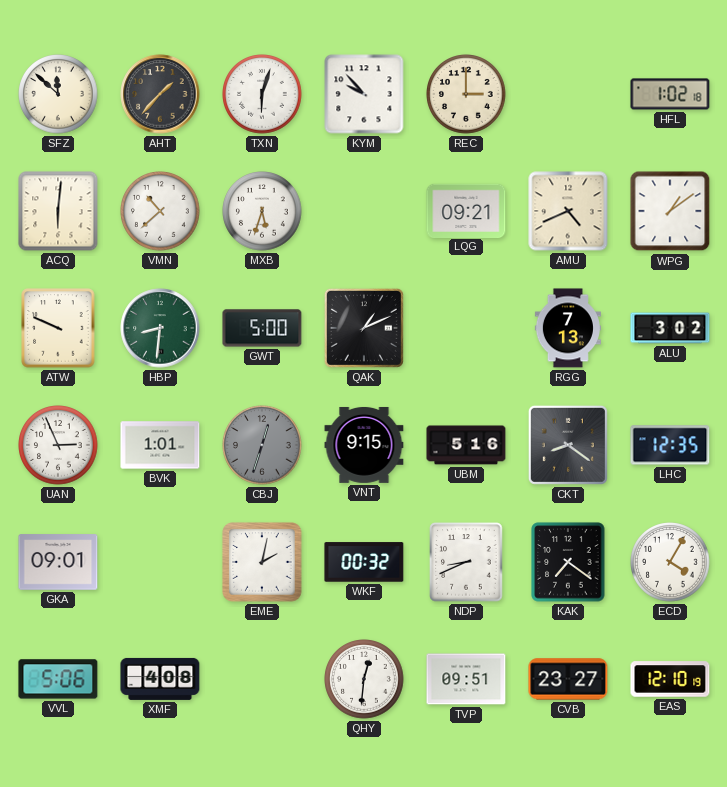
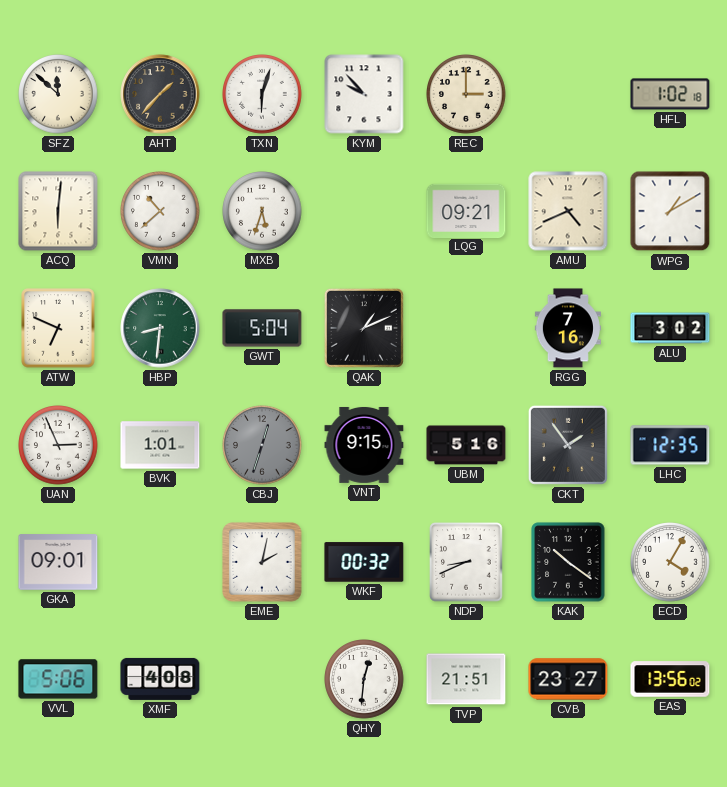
WPG: 1:09 -> 1:10 (670, 211)
ATW: 9:49 -> 6:49 (58, 328)
GWT: 5:00 -> 5:04 (262, 328)
RGG: 7:13 -> 7:16 (568, 328)
CKT: 8:21 -> 1:54 (568, 445)
KAK: 7:21 -> 10:21 (568, 562)
TVP: 09:51 -> 21:51 (466, 679)
EAS: 12:10 -> 13:56 (670, 679)
